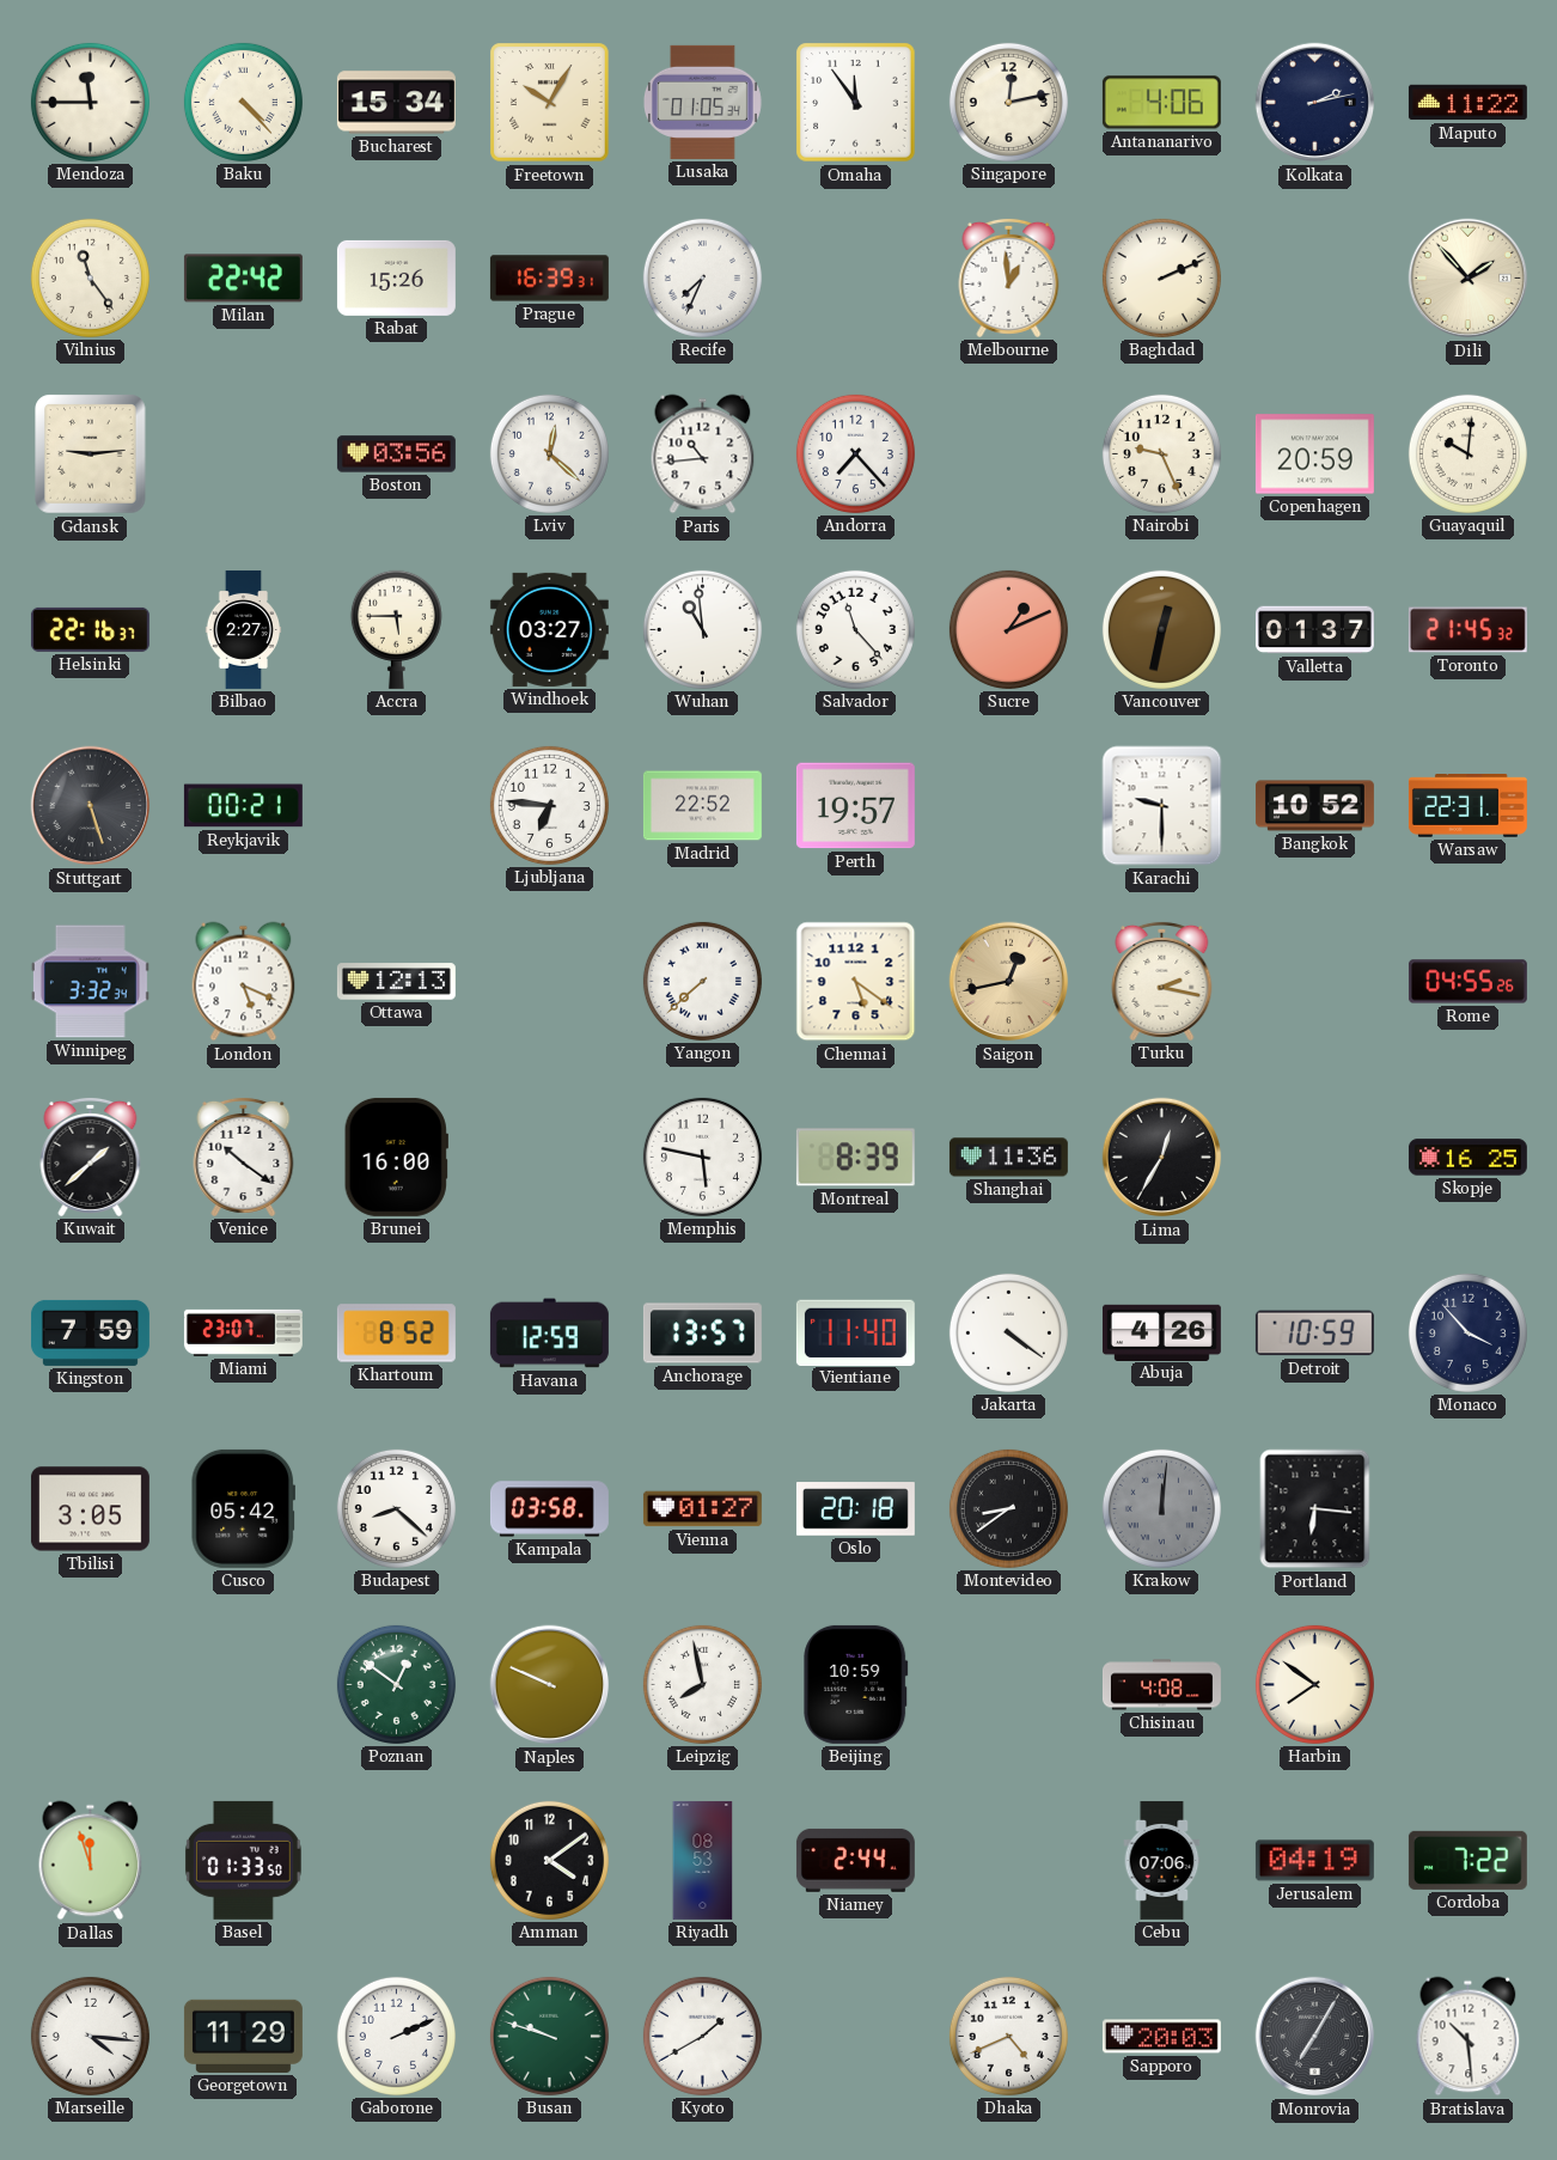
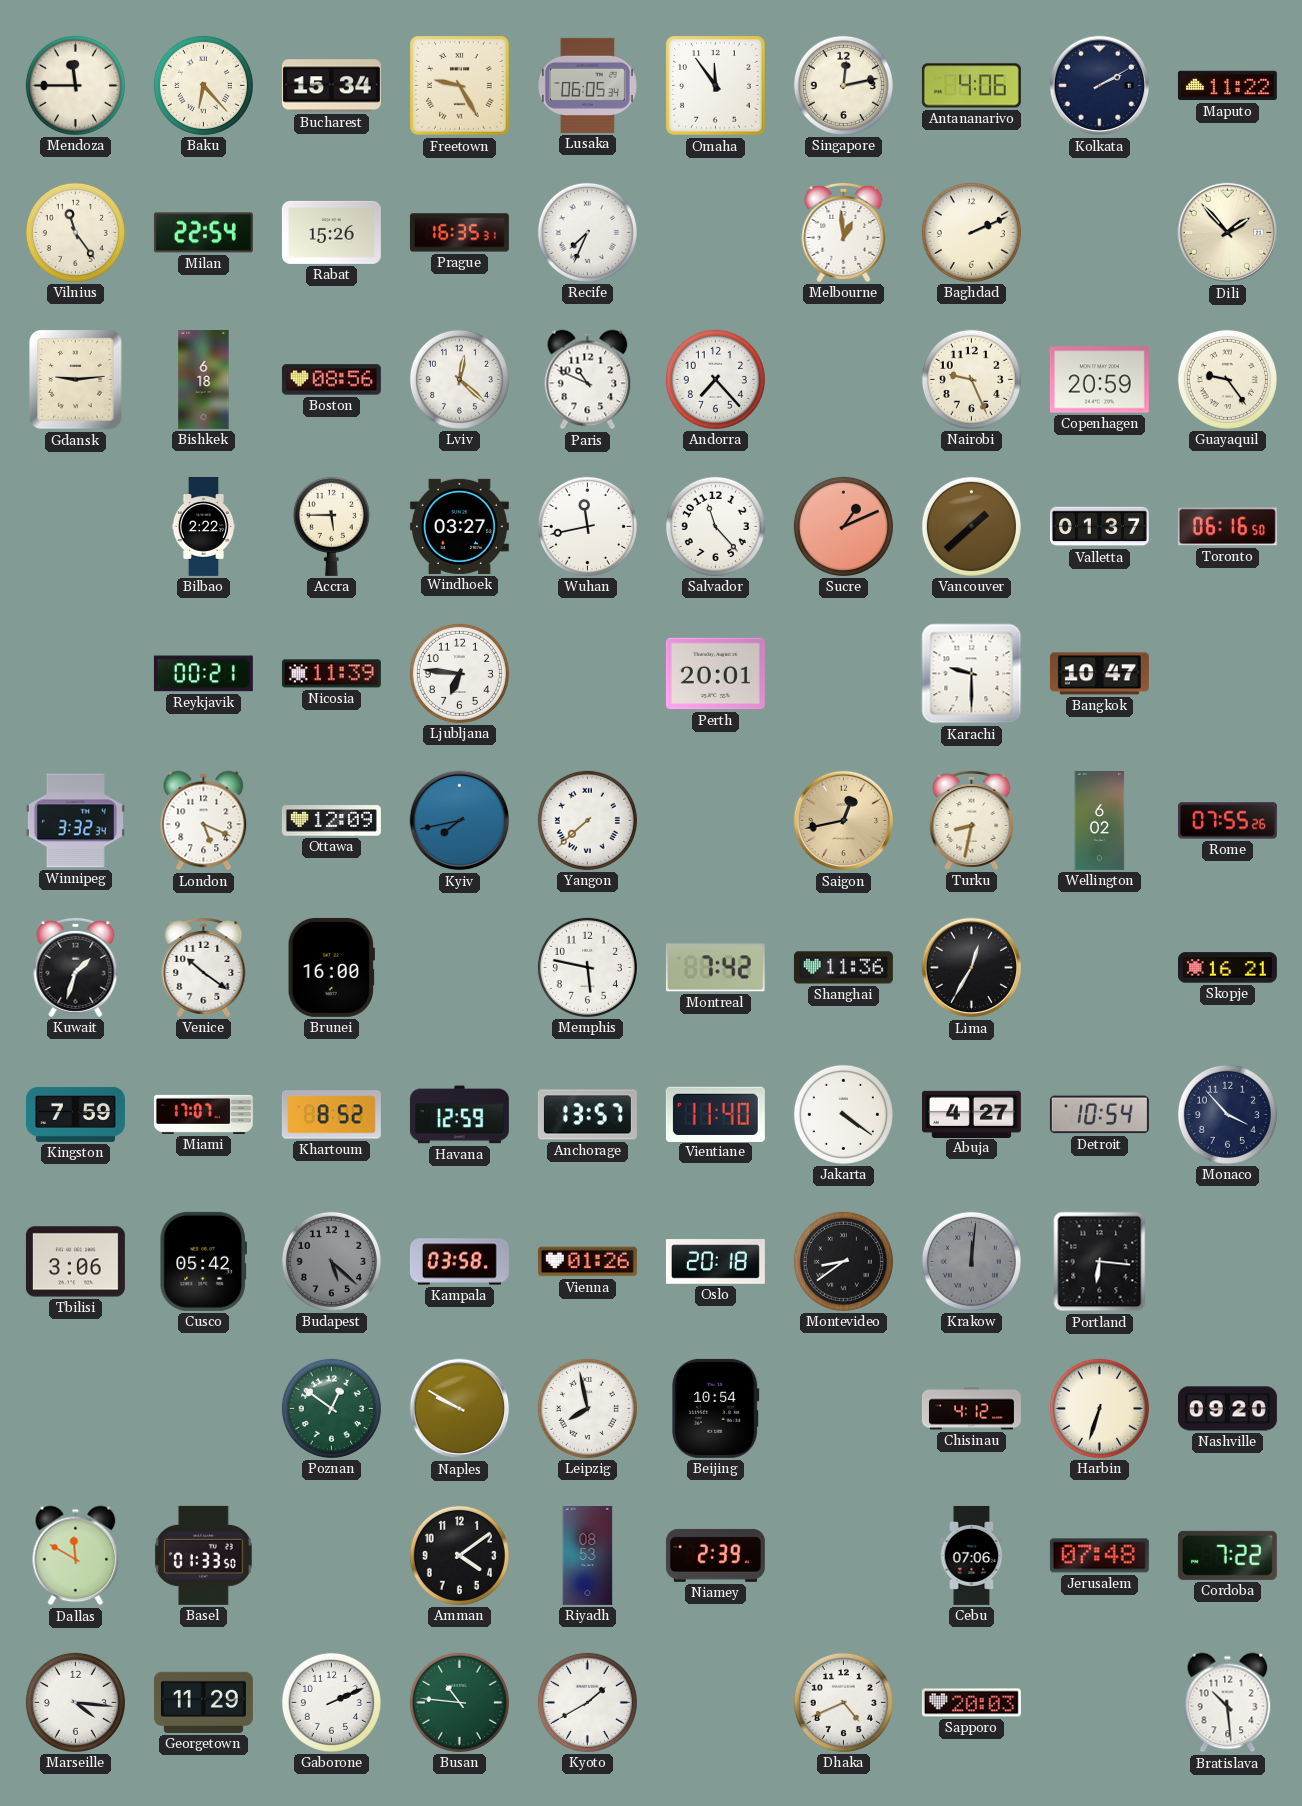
Baku: 4:23 -> 6:23 (203, 85)
Freetown: 10:05 -> 9:25 (460, 86)
Lusaka: 01:05 -> 06:05 (587, 85)
Kolkata: 2:13 -> 2:10 (1100, 86)
Milan: 22:42 -> 22:54 (203, 233)
Prague: 16:39 -> 16:35 (459, 233)
Bishkek: none -> 6:18 (204, 379)
Boston: 03:56 -> 08:56 (331, 380)
Paris: 10:44 -> 10:49 (588, 380)
Guayaquil: 10:01 -> 9:24 (1227, 379)
Helsinki: 22:16 -> none (90, 629)
Bilbao: 2:27 -> 2:22 (204, 526)
Wuhan: 10:59 -> 11:43 (587, 526)
Vancouver: 12:32 -> 1:38 (971, 526)
Toronto: 21:45 -> 06:16 (1227, 527)
Stuttgart: 5:27 -> none (91, 806)
Nicosia: none -> 11:39 (331, 674)
Madrid: 22:52 -> none (702, 806)
Perth: 19:57 -> 20:01 (715, 674)
Bangkok: 10:52 -> 10:47 (1099, 674)
Warsaw: 22:31 -> none (1467, 806)
Ottawa: 12:13 -> 12:09 (331, 821)
Kyiv: none -> 7:43 (460, 821)
Chennai: 5:21 -> none (856, 982)
Turku: 2:17 -> 8:32 (972, 820)
Wellington: none -> 6:02 (1100, 820)
Rome: 04:55 -> 07:55 (1227, 821)
Kuwait: 1:38 -> 1:33 (76, 967)
Montreal: 8:39 -> 7:42 (715, 968)
Skopje: 16:25 -> 16:21 (1227, 968)
Miami: 23:07 -> 17:07 (203, 1114)
Abuja: 4:26 -> 4:27 (971, 1114)
Detroit: 10:59 -> 10:54 (1099, 1115)
Tbilisi: 3:05 -> 3:06 (75, 1262)
Budapest: 8:22 -> 5:22 (331, 1261)
Budapest dial: white -> grey (331, 1261)
Vienna: 01:27 -> 01:26 (587, 1262)
Naples: 9:49 -> 9:50 (460, 1409)
Beijing: 10:59 -> 10:54 (716, 1408)
Chisinau: 4:08 -> 4:12 (971, 1409)
Harbin: 7:51 -> 6:33 (1099, 1408)
Nashville: none -> 09:20 (1227, 1409)
Dallas: 11:57 -> 11:50 (76, 1556)
Niamey: 2:44 -> 2:39 (715, 1555)
Jerusalem: 04:19 -> 07:48 (1099, 1556)
Busan: 9:48 -> 10:46 (459, 1702)
Monrovia: 7:05 -> none (1315, 2037)
